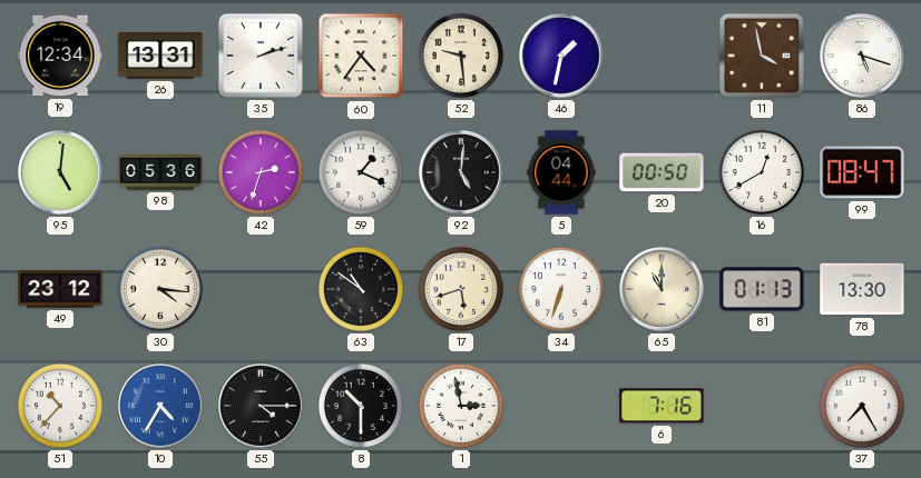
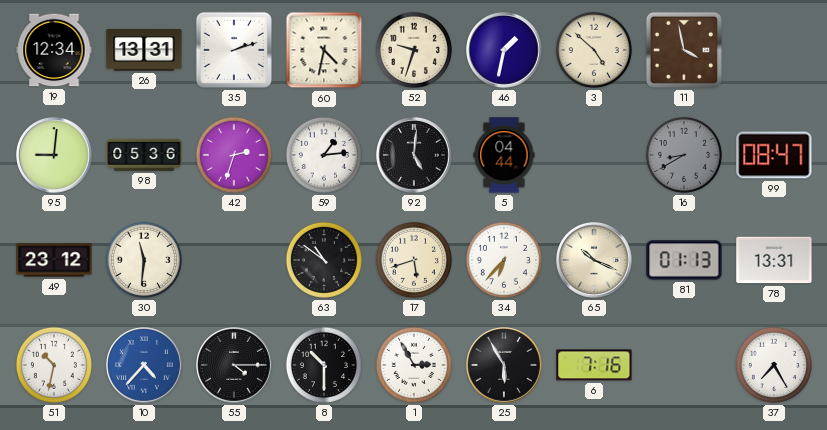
60: 4:36 -> 4:32 (324, 50)
52: 9:29 -> 9:33 (414, 50)
3: none -> 4:52 (594, 50)
86: 5:18 -> none (862, 56)
95: 5:01 -> 9:01 (54, 155)
59: 1:19 -> 1:14 (324, 155)
20: 00:50 -> none (662, 172)
16: 12:40 -> 8:40 (684, 155)
16 dial: white -> grey (684, 155)
30: 4:16 -> 11:31 (144, 260)
34: 6:33 -> 6:37 (504, 260)
65: 11:00 -> 10:19 (594, 260)
78: 13:30 -> 13:31 (774, 260)
51: 10:37 -> 10:32 (54, 365)
10: 4:35 -> 4:37 (144, 365)
1: 2:58 -> 2:55 (414, 365)
25: none -> 5:55 (504, 365)
